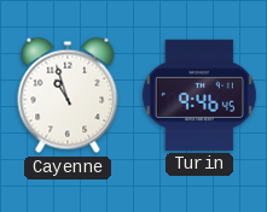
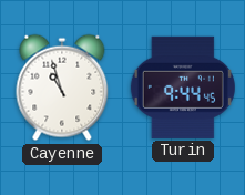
Turin: 9:46 -> 9:44 (183, 88)
